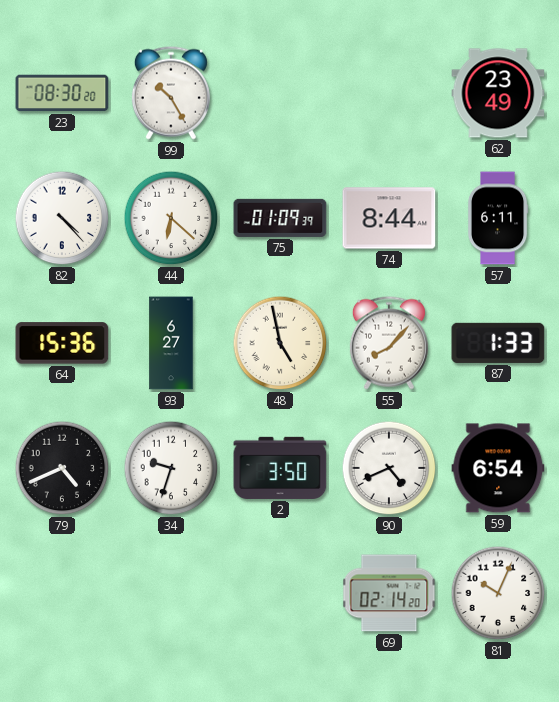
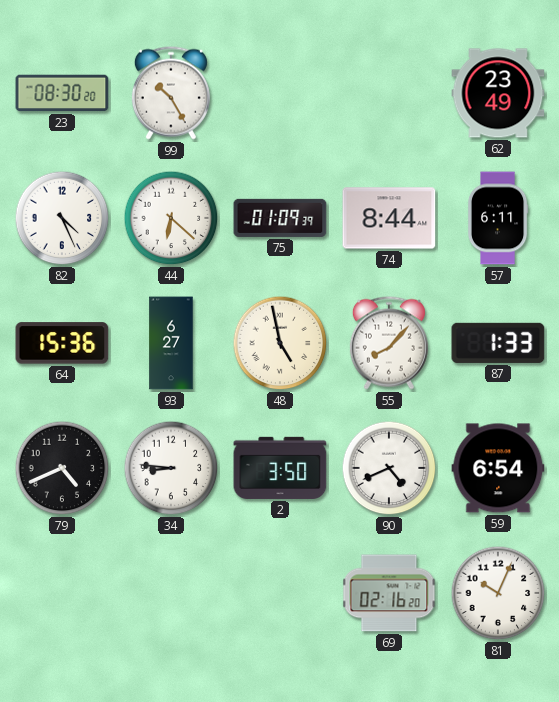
82: 4:23 -> 4:26 (62, 218)
34: 9:33 -> 8:46 (171, 468)
69: 02:14 -> 02:16 (389, 593)
